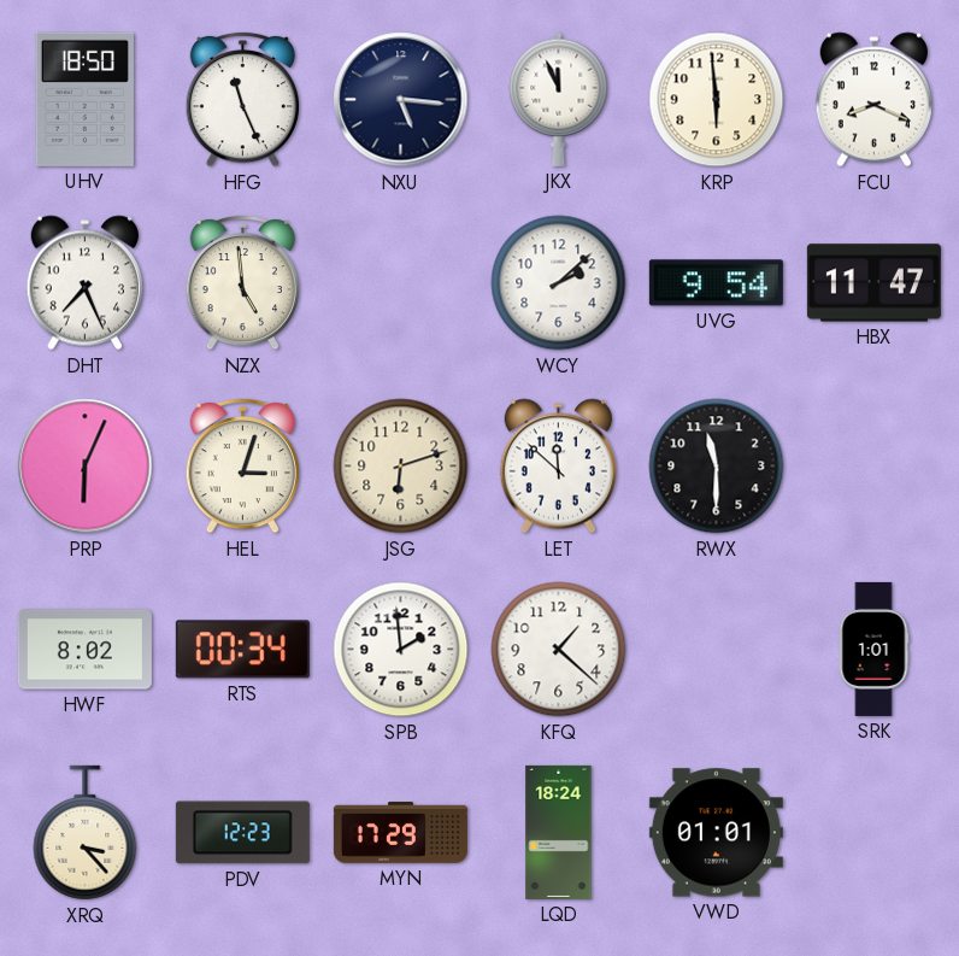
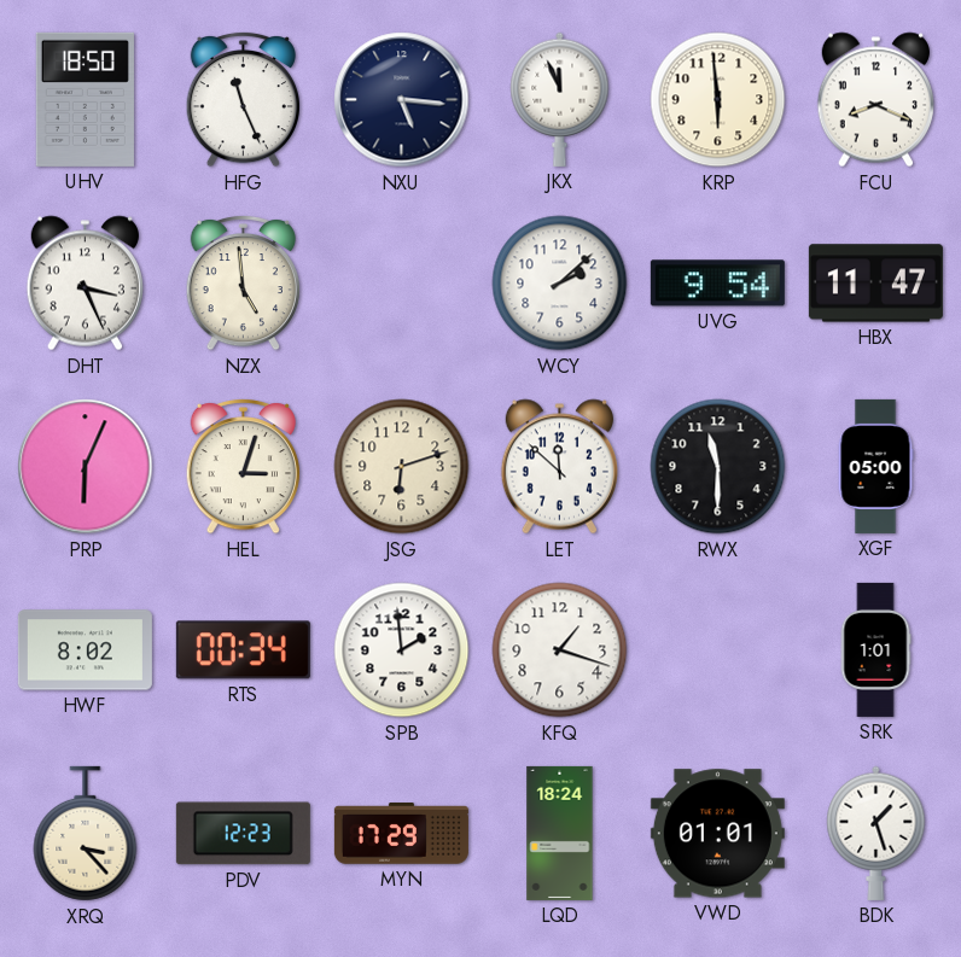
DHT: 7:26 -> 3:26 (85, 284)
XGF: none -> 05:00 (875, 466)
KFQ: 1:22 -> 1:18 (560, 650)
BDK: none -> 1:27 (876, 833)
